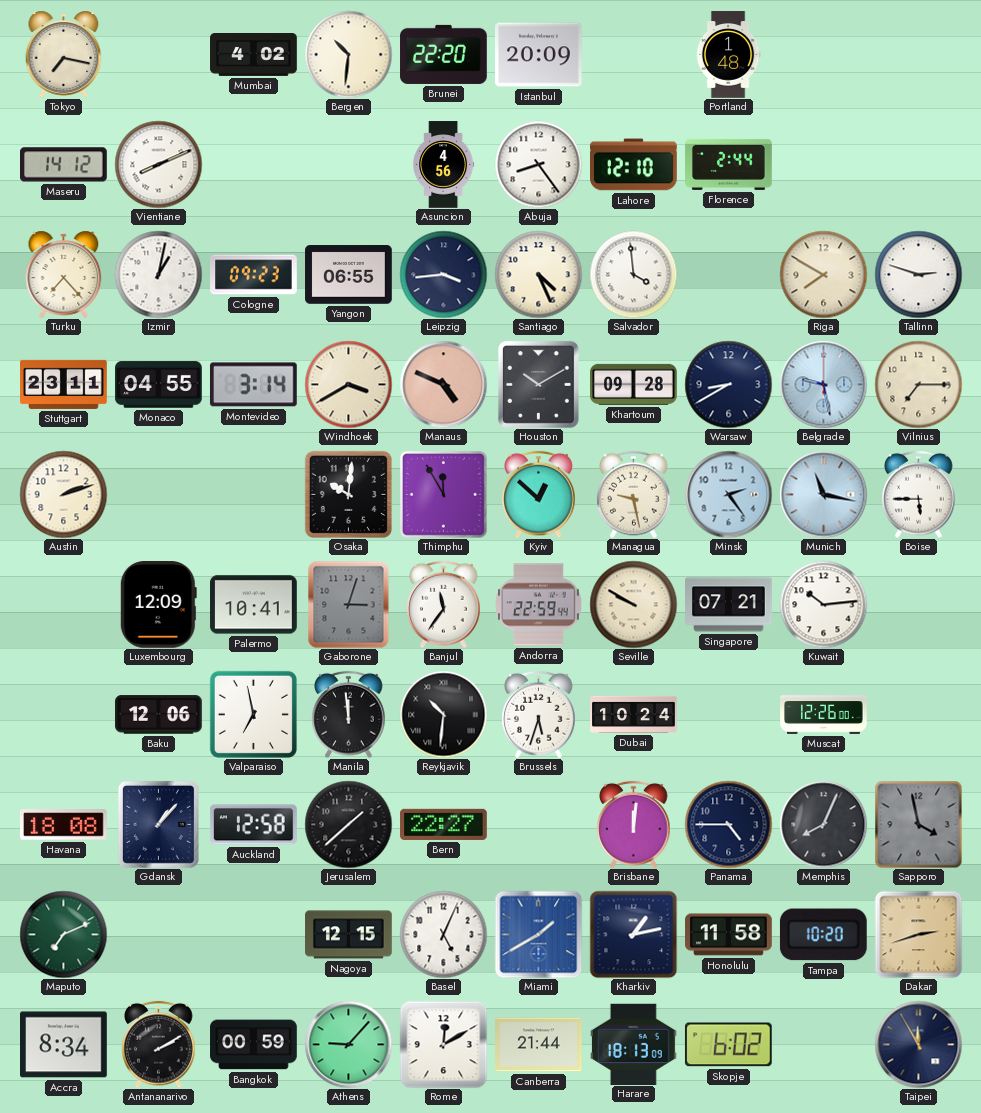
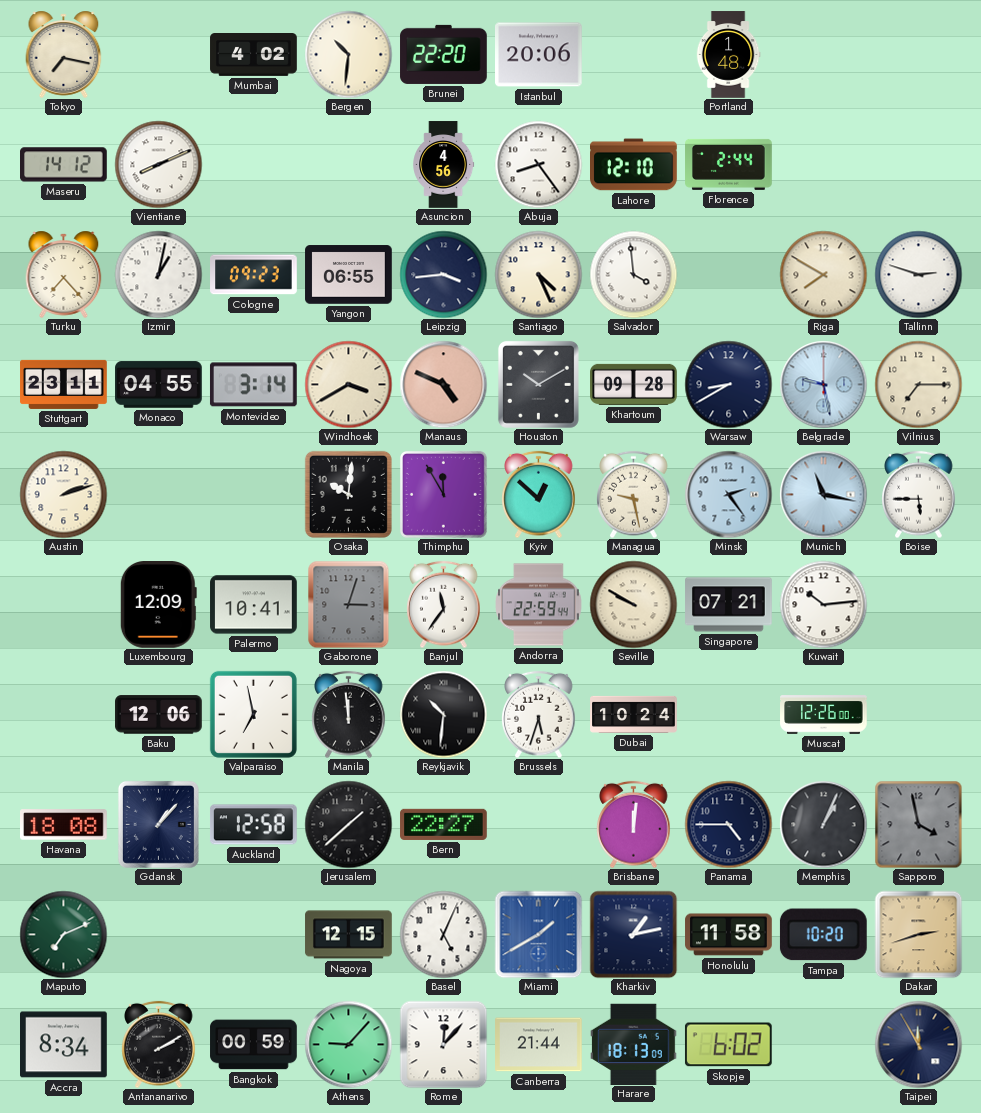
Istanbul: 20:09 -> 20:06 (539, 55)
Memphis: 8:04 -> 1:04 (823, 824)
Rome: 12:10 -> 12:07 (443, 1044)
